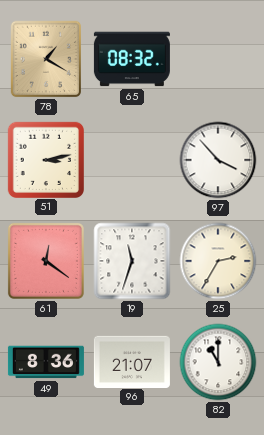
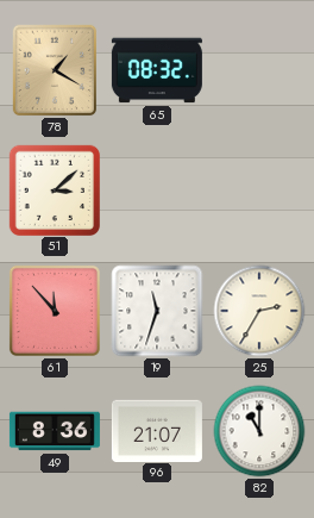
51: 3:13 -> 3:08 (54, 189)
97: 3:53 -> none (218, 160)
61: 12:21 -> 11:53 (55, 311)
